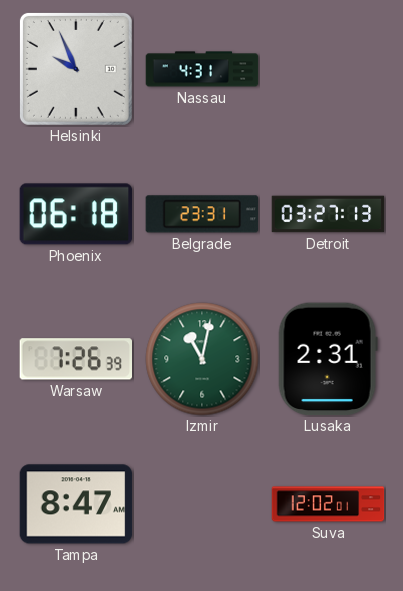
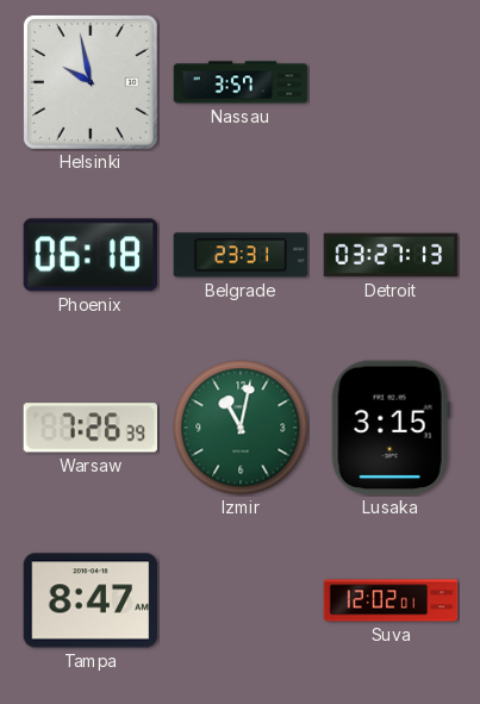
Helsinki: 9:56 -> 9:58 (91, 82)
Nassau: 4:31 -> 3:57 (241, 82)
Lusaka: 2:31 -> 3:15 (391, 428)
